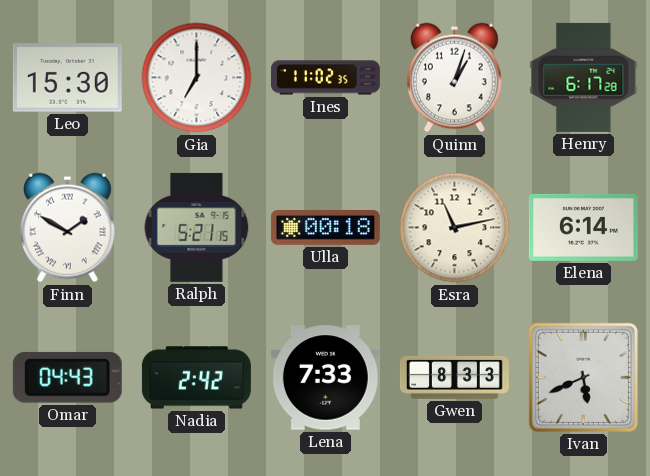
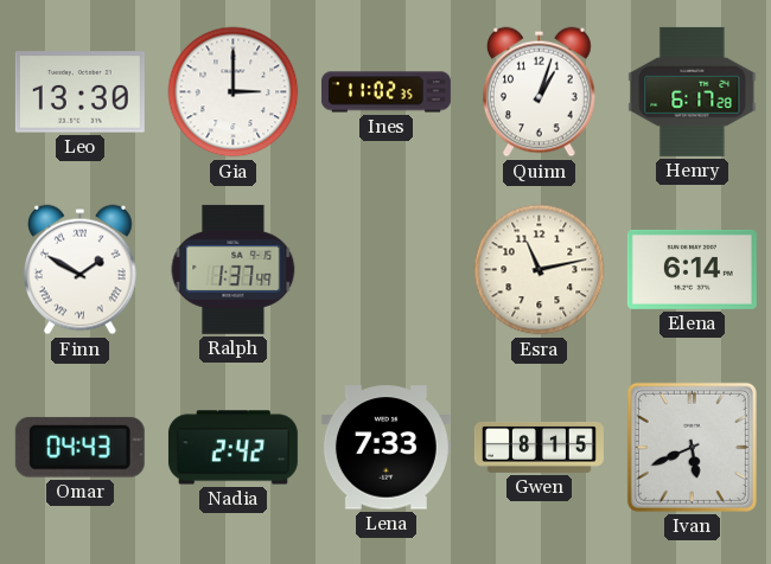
Leo: 15:30 -> 13:30 (79, 92)
Gia: 7:00 -> 3:00 (234, 92)
Ralph: 5:21 -> 1:37 (234, 269)
Ulla: 00:18 -> none (325, 228)
Gwen: 8:33 -> 8:15 (539, 447)
